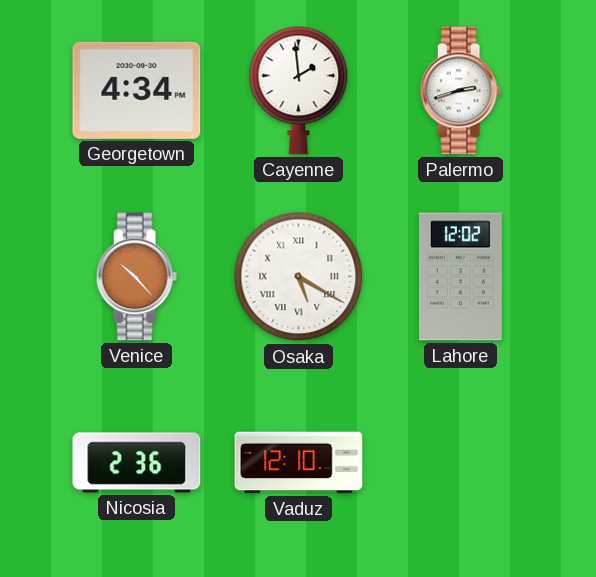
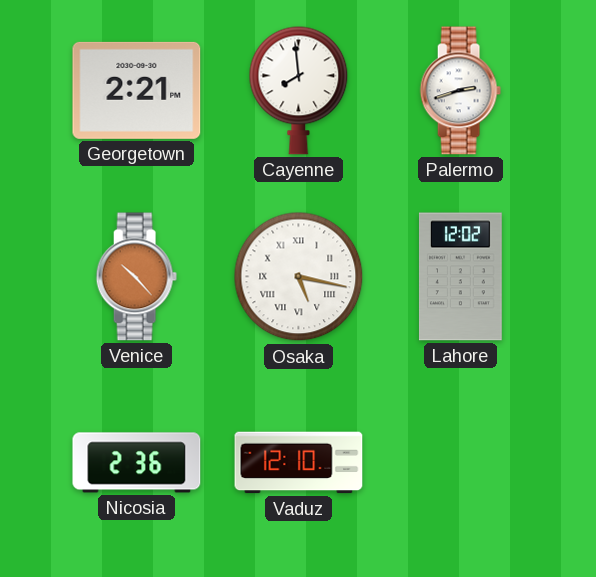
Georgetown: 4:34 -> 2:21 (137, 90)
Cayenne: 1:59 -> 7:59 (299, 90)
Osaka: 5:20 -> 5:17 (299, 277)
